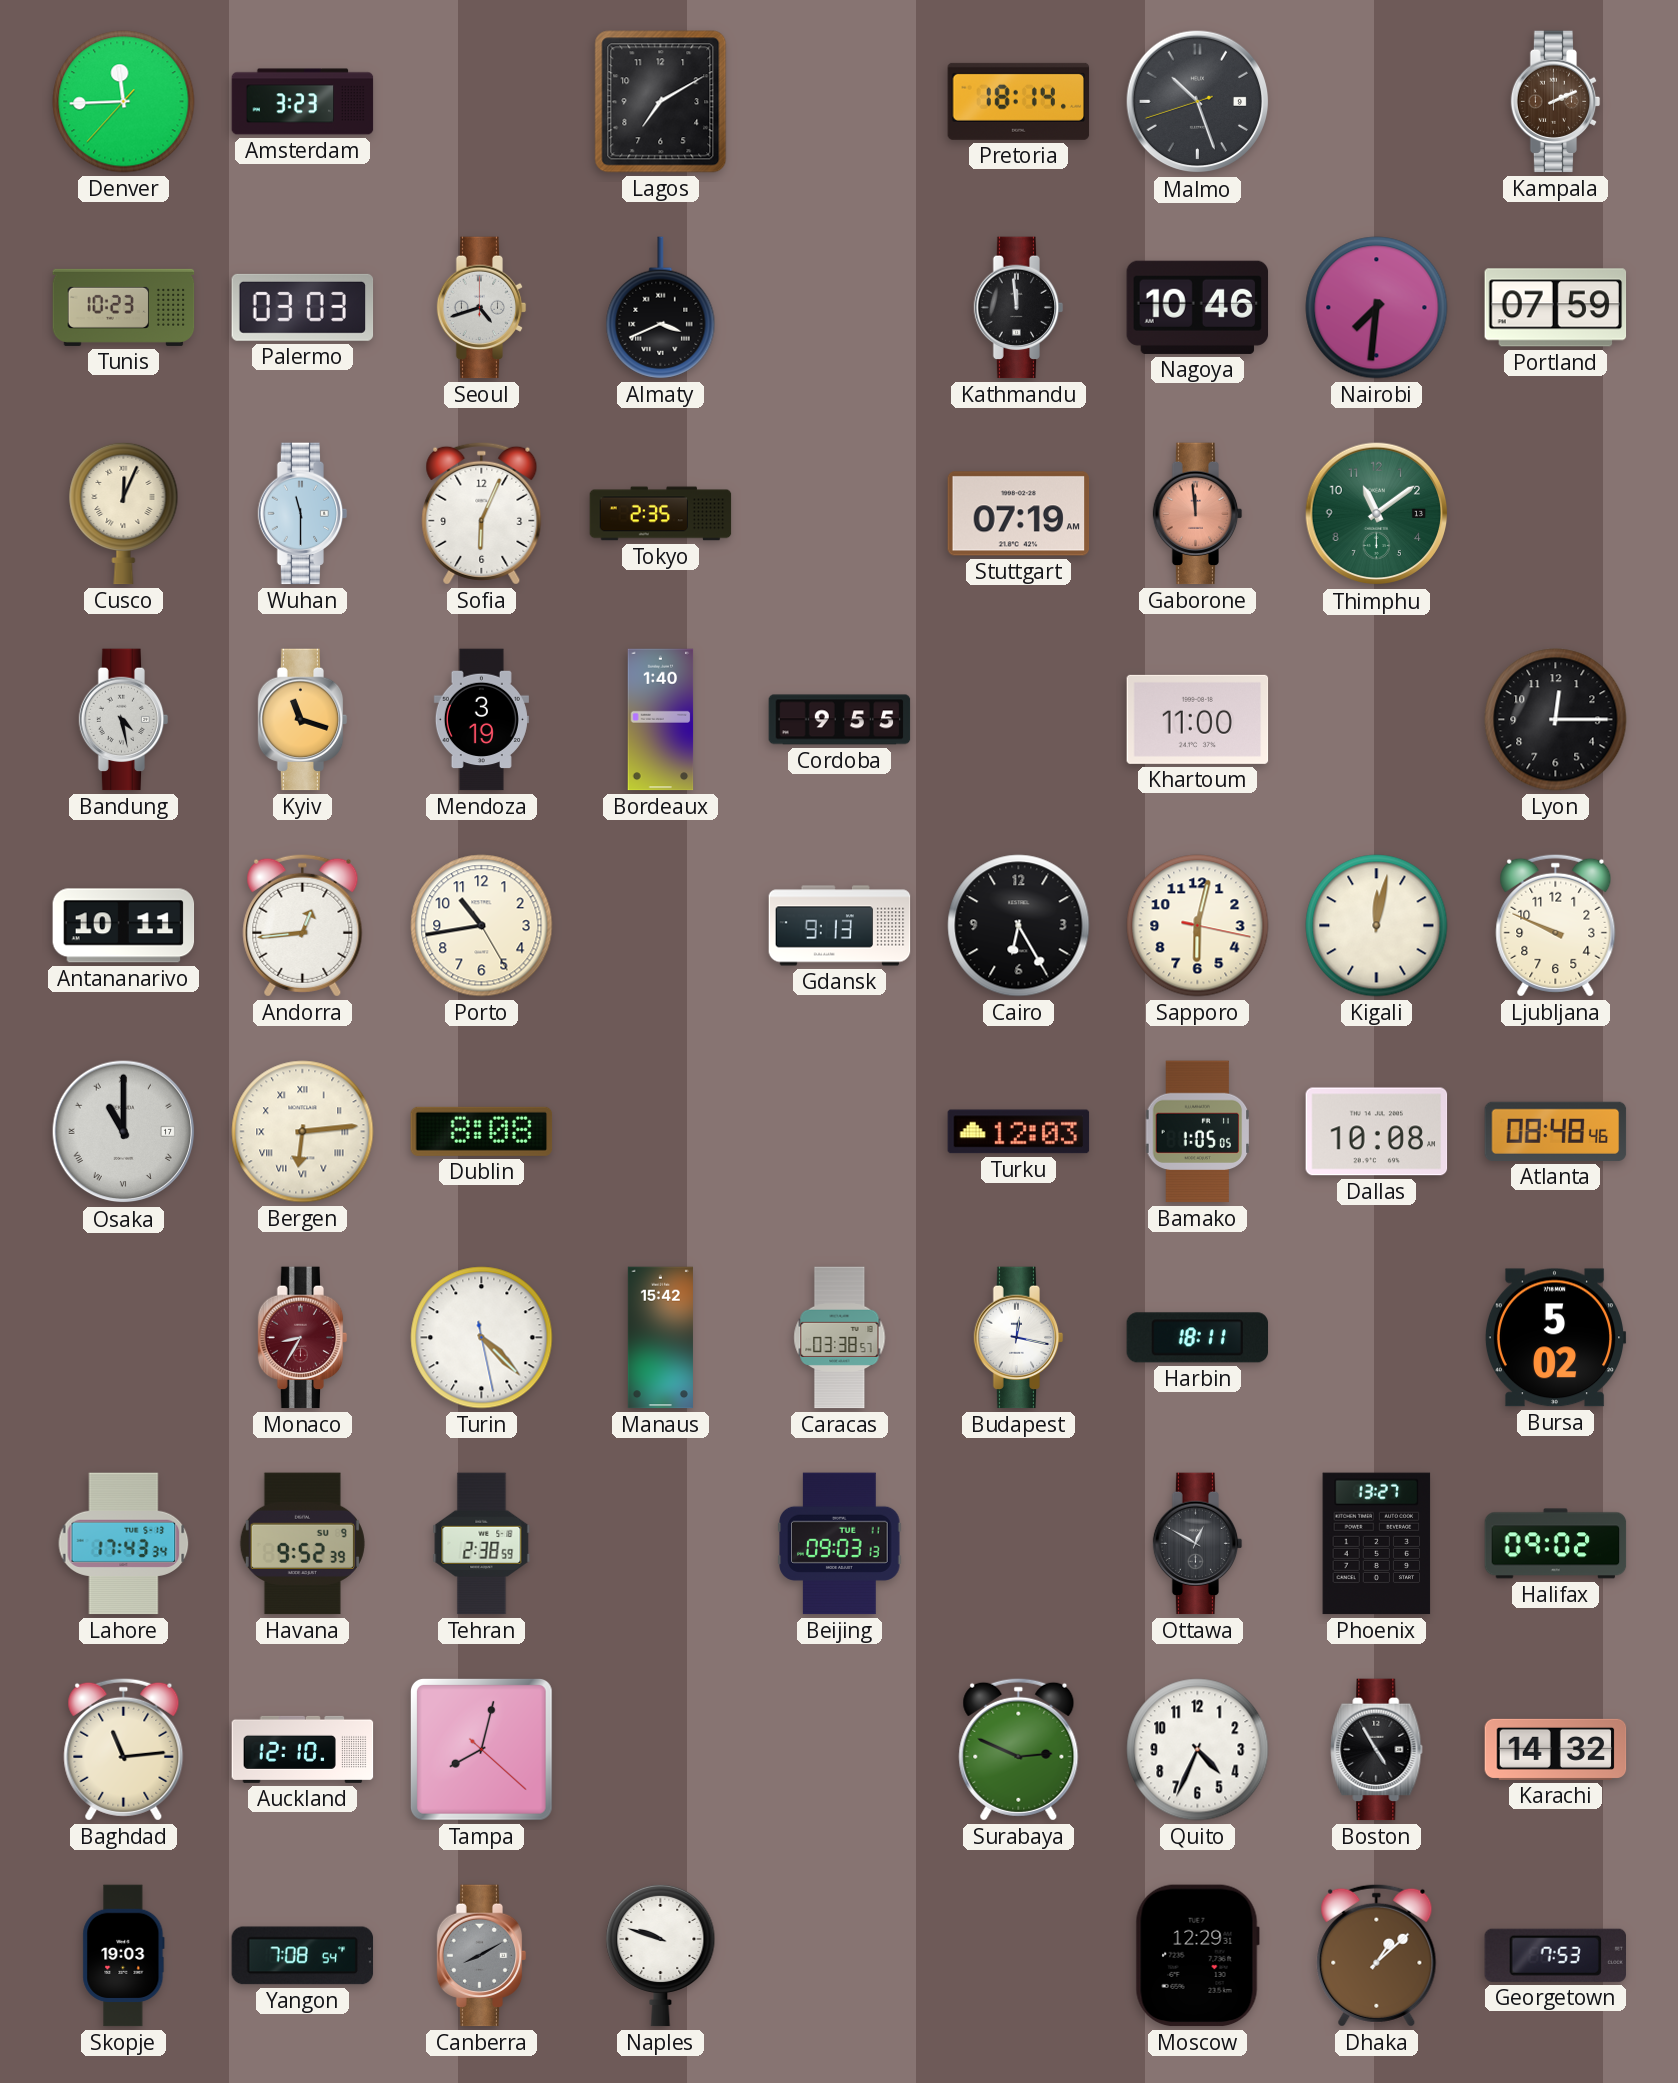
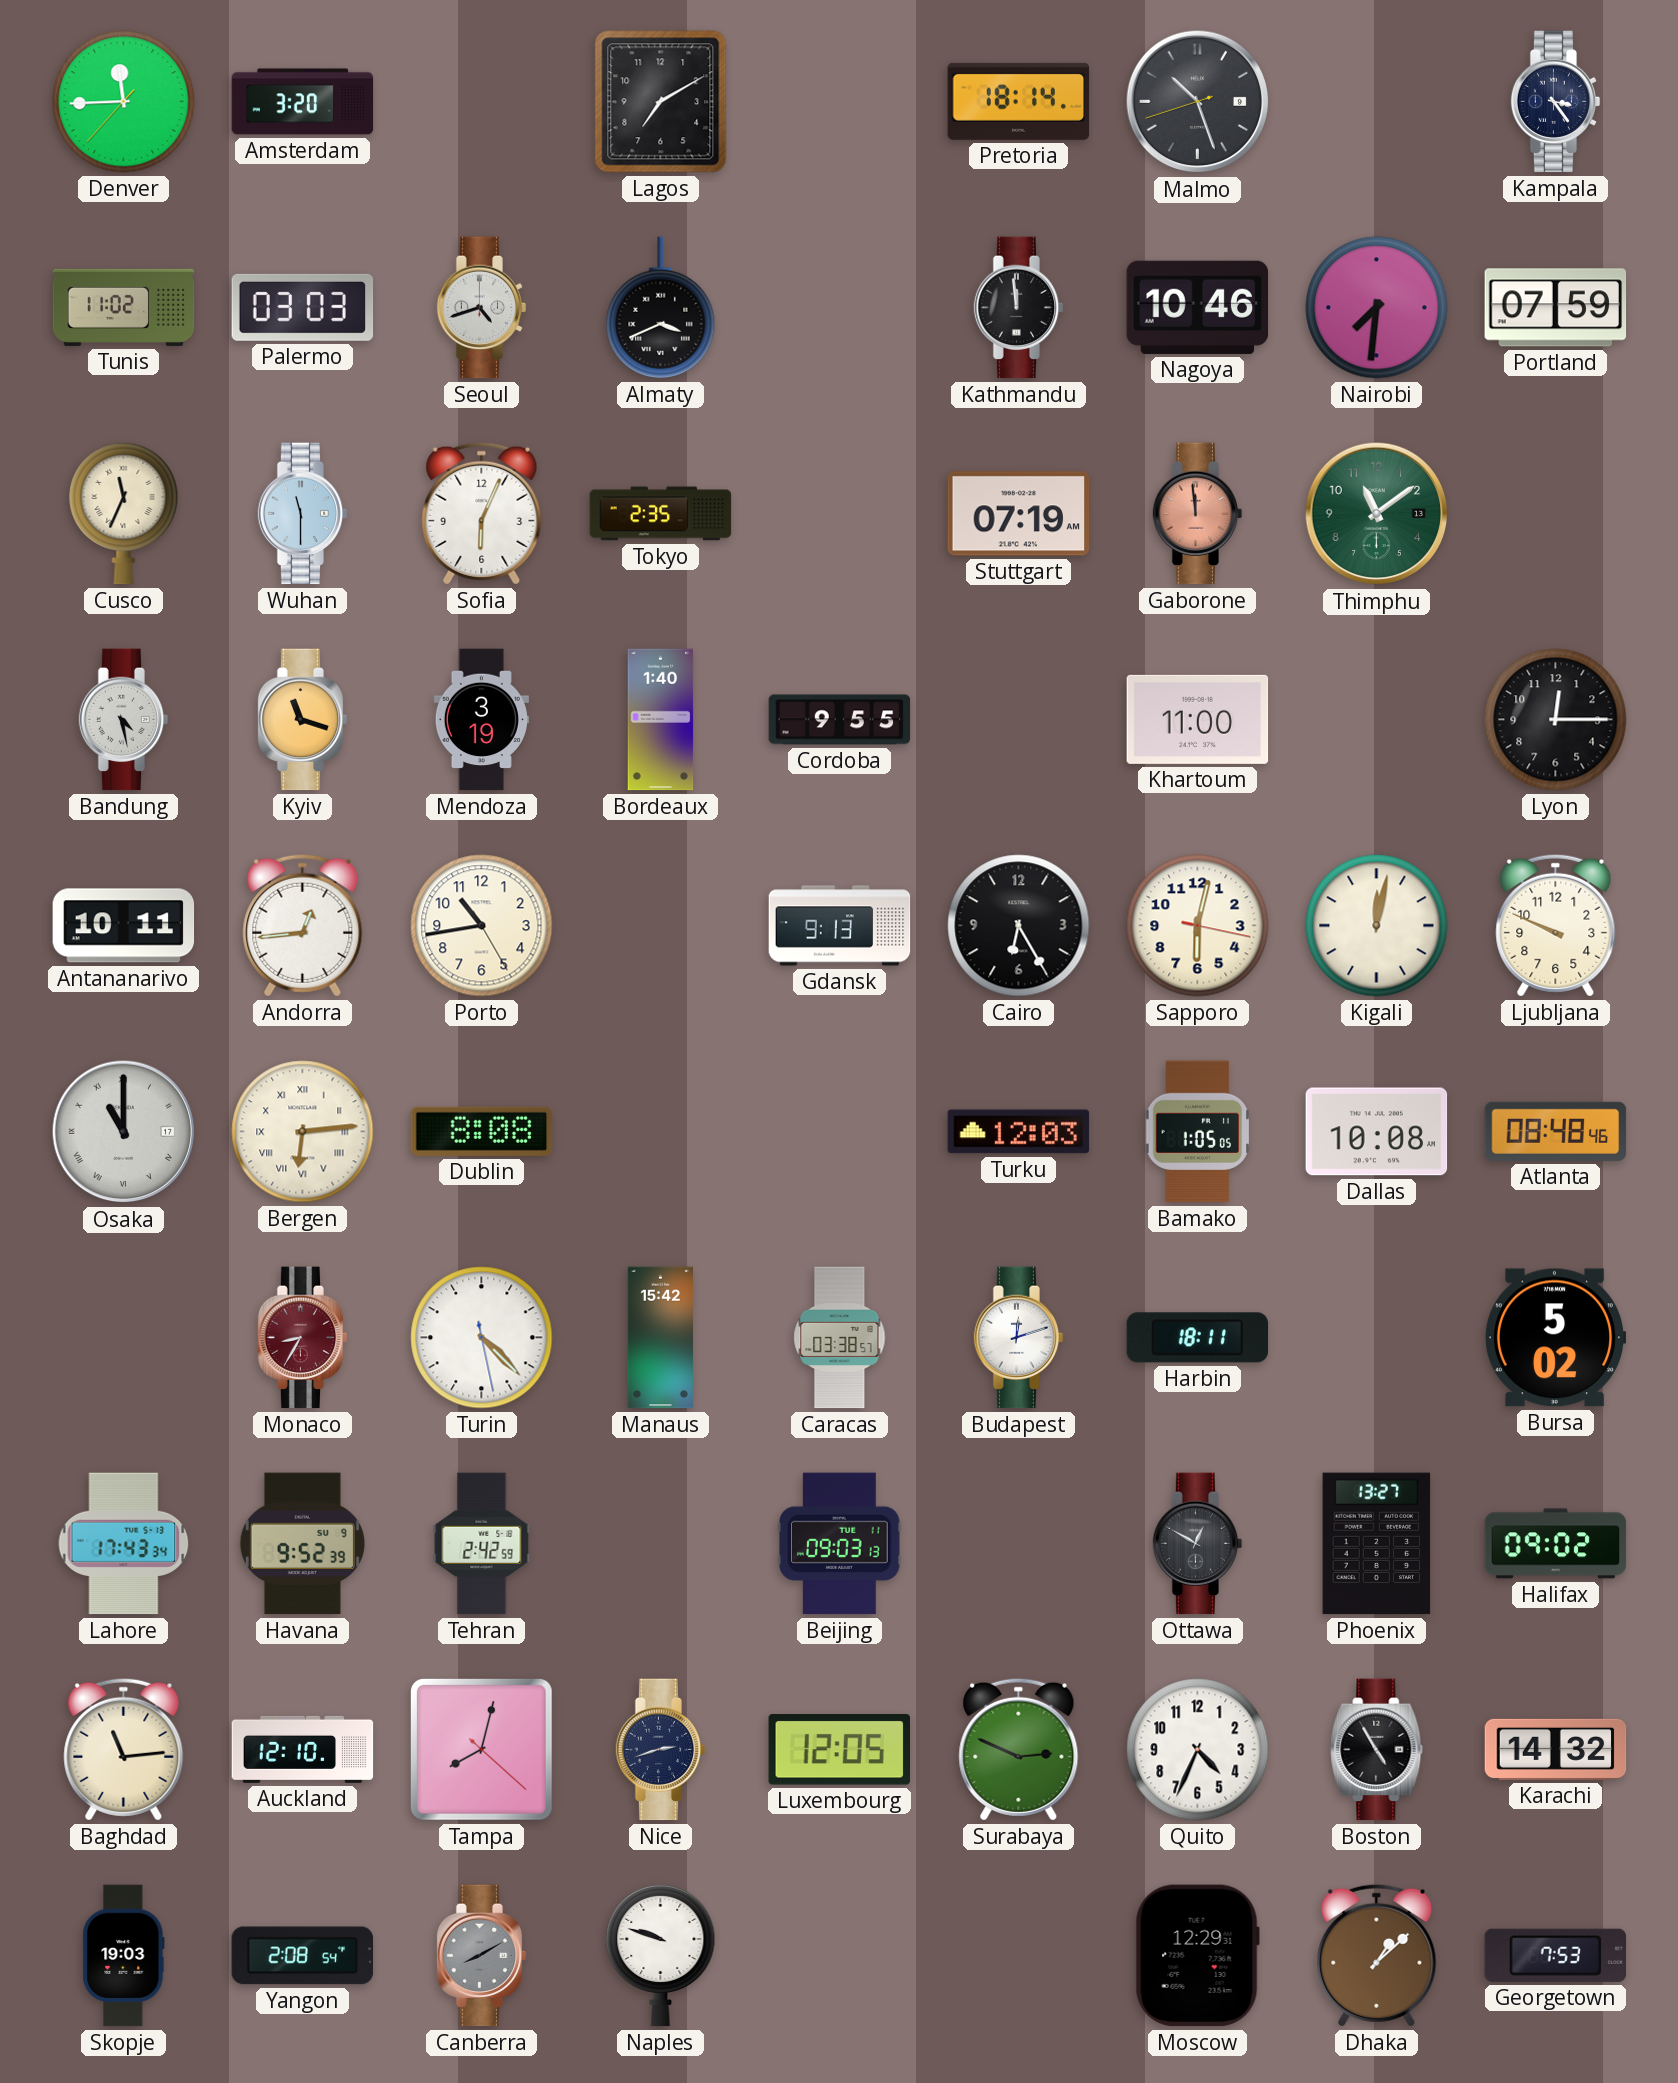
Amsterdam: 3:23 -> 3:20 (303, 102)
Kampala: 2:11 -> 3:24 (1556, 102)
Kampala dial: brown -> navy (1556, 102)
Tunis: 10:23 -> 11:02 (124, 307)
Cusco: 12:04 -> 11:34 (124, 513)
Budapest: 12:17 -> 12:12 (1019, 1338)
Tehran: 2:38 -> 2:42 (482, 1544)
Nice: none -> 2:42 (661, 1750)
Luxembourg: none -> 12:05 (839, 1750)
Yangon: 7:08 -> 2:08 (303, 1956)
